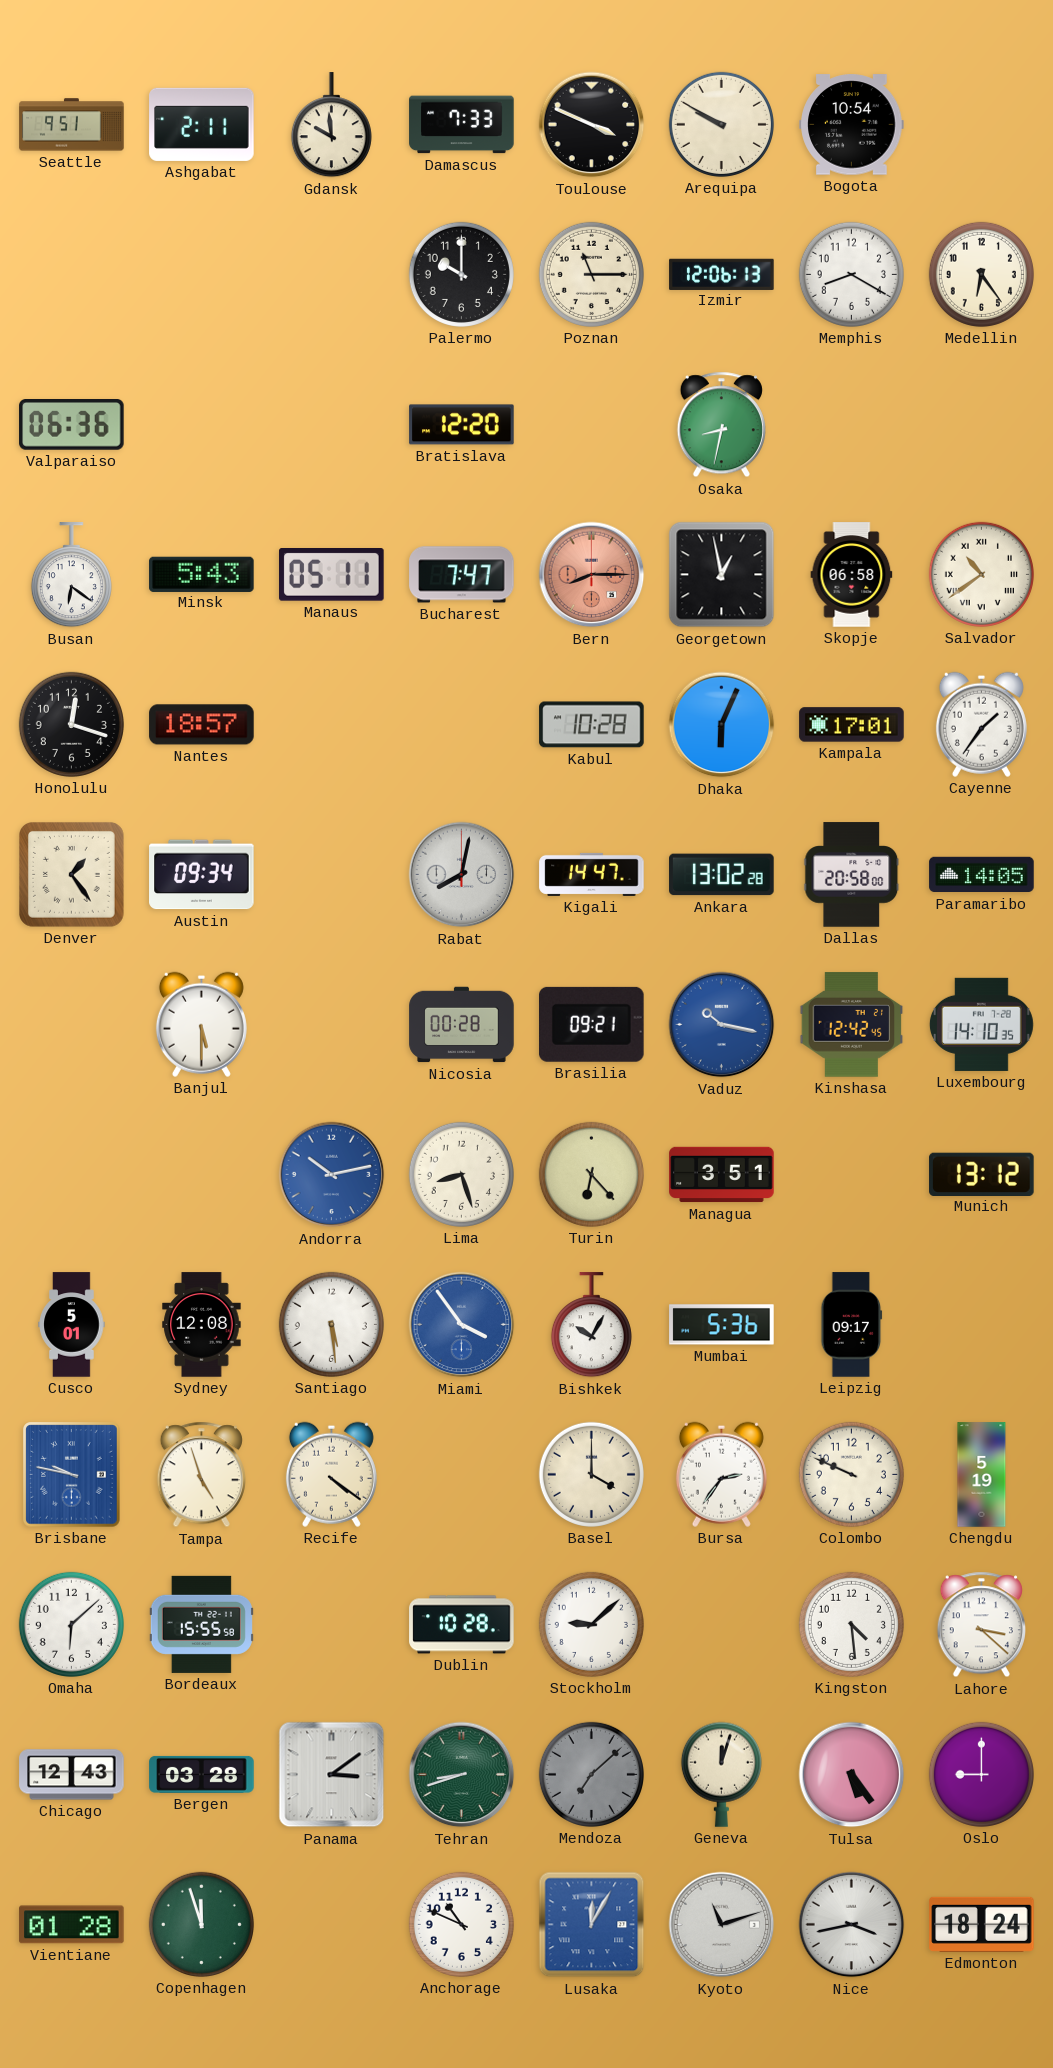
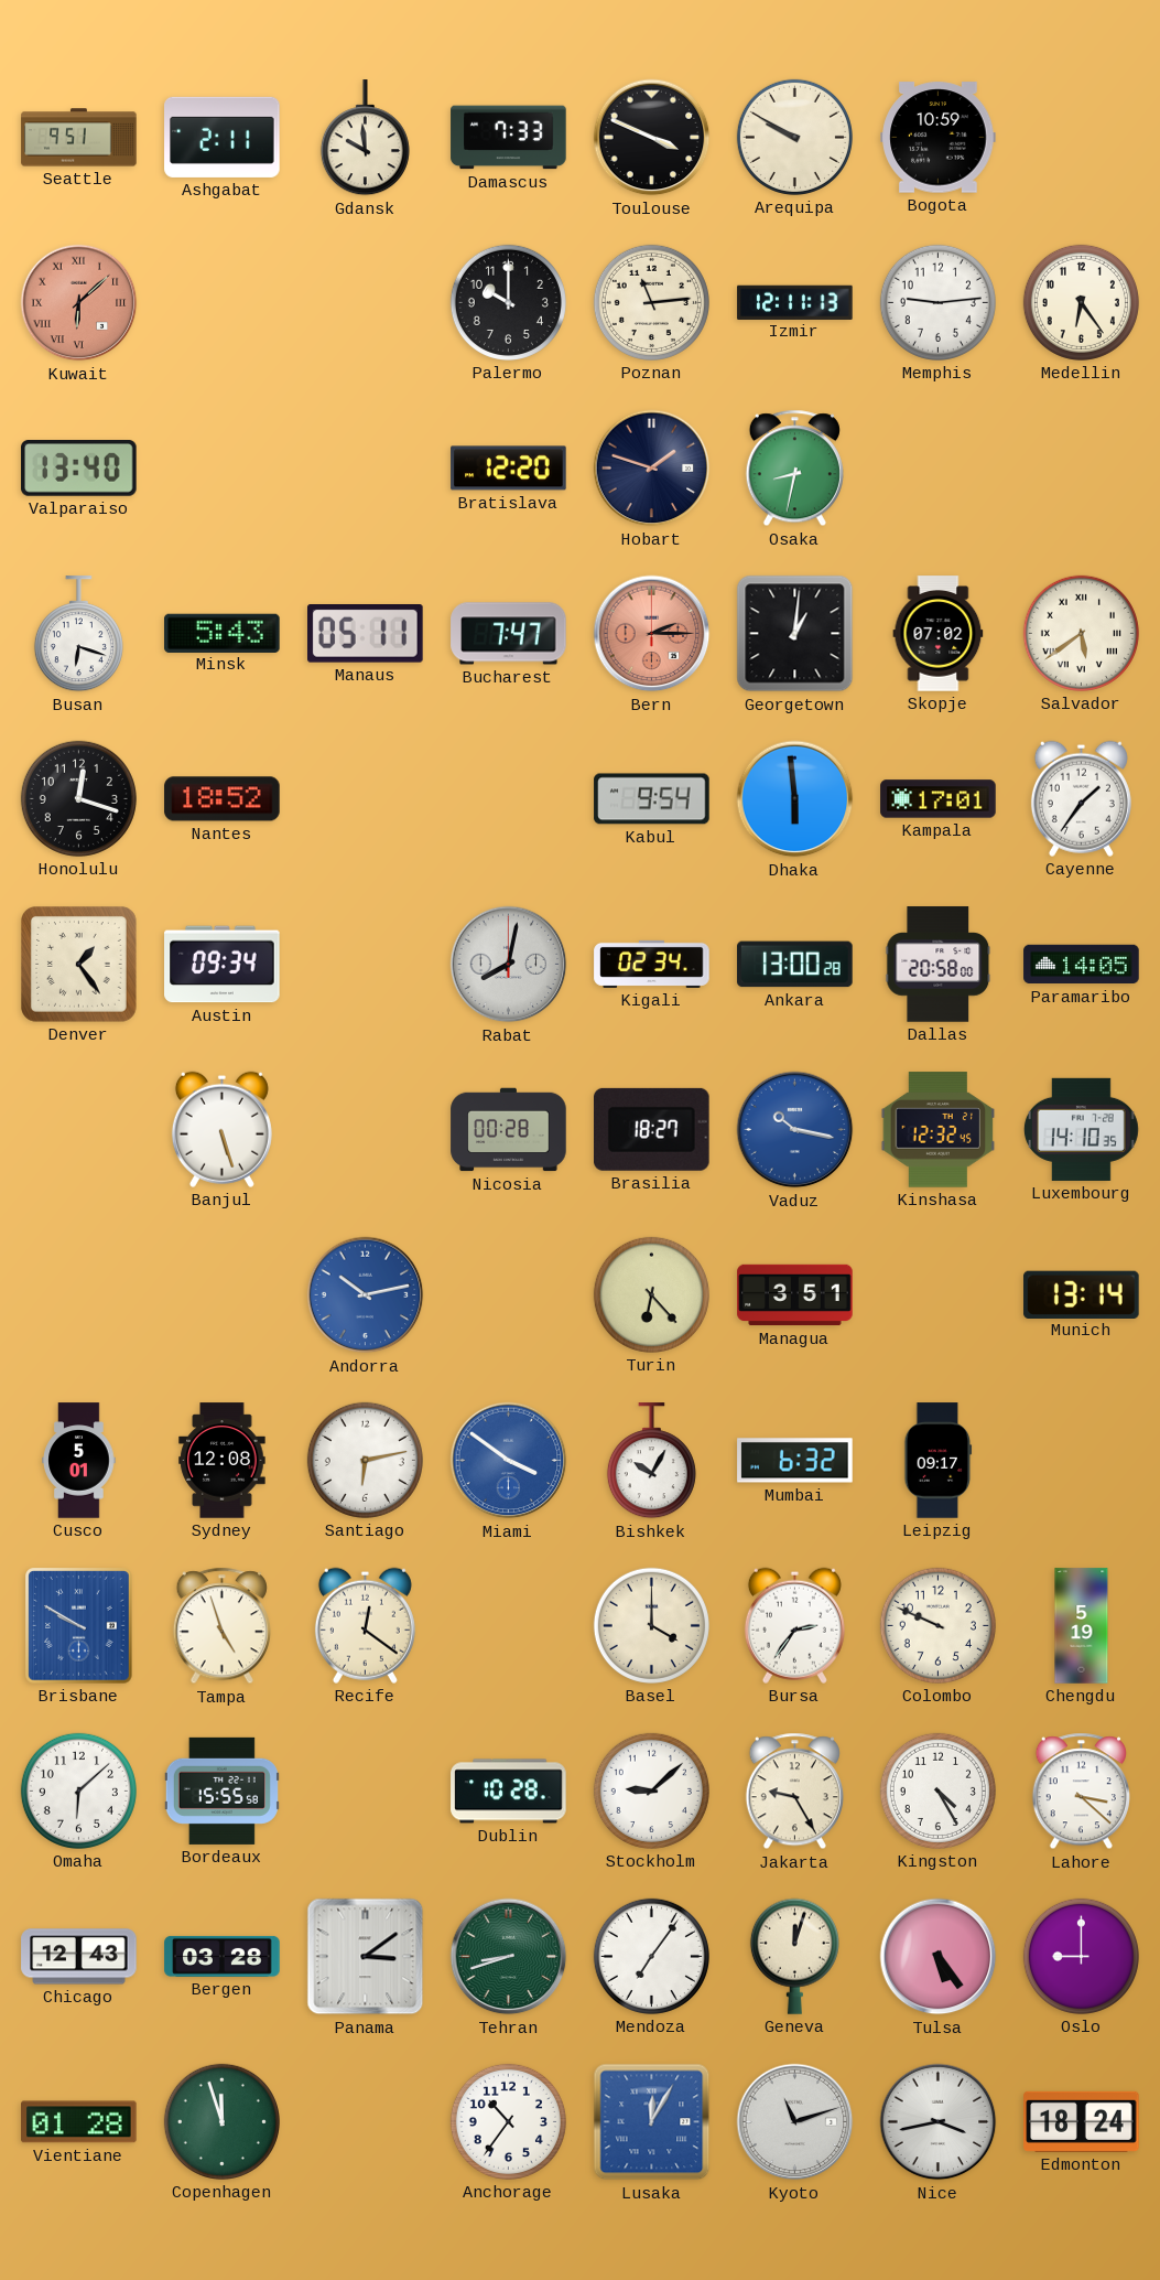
Bogota: 10:54 -> 10:59 (939, 138)
Kuwait: none -> 6:08 (79, 303)
Poznan: 11:15 -> 11:14 (651, 302)
Izmir: 12:06 -> 12:11 (795, 302)
Memphis: 8:20 -> 9:14 (937, 302)
Valparaiso: 06:36 -> 13:40 (79, 469)
Hobart: none -> 1:48 (652, 469)
Busan: 6:21 -> 6:18 (78, 634)
Bern: 8:15 -> 2:15 (652, 634)
Georgetown: 12:58 -> 1:01 (795, 634)
Skopje: 06:58 -> 07:02 (939, 634)
Salvador: 10:39 -> 5:39 (1081, 633)
Nantes: 18:57 -> 18:52 (223, 799)
Kabul: 10:28 -> 9:54 (652, 799)
Dhaka: 6:04 -> 5:59 (795, 799)
Kigali: 14:47 -> 02:34 (652, 964)
Ankara: 13:02 -> 13:00 (795, 965)
Banjul: 5:30 -> 5:27 (221, 1129)
Brasilia: 09:21 -> 18:27 (652, 1129)
Kinshasa: 12:42 -> 12:32 (939, 1130)
Lima: 8:27 -> none (461, 1174)
Munich: 13:12 -> 13:14 (1082, 1294)
Santiago: 5:29 -> 6:13 (365, 1460)
Miami: 3:54 -> 3:51 (509, 1461)
Mumbai: 5:36 -> 6:32 (795, 1461)
Brisbane: 9:47 -> 9:50 (79, 1626)
Recife: 4:21 -> 12:21 (365, 1625)
Jakarta: none -> 9:25 (794, 1792)
Kingston: 4:29 -> 4:25 (937, 1790)
Mendoza: 7:08 -> 7:06 (651, 1956)
Mendoza dial: grey -> white (651, 1956)
Anchorage: 10:49 -> 10:36 (508, 2121)
